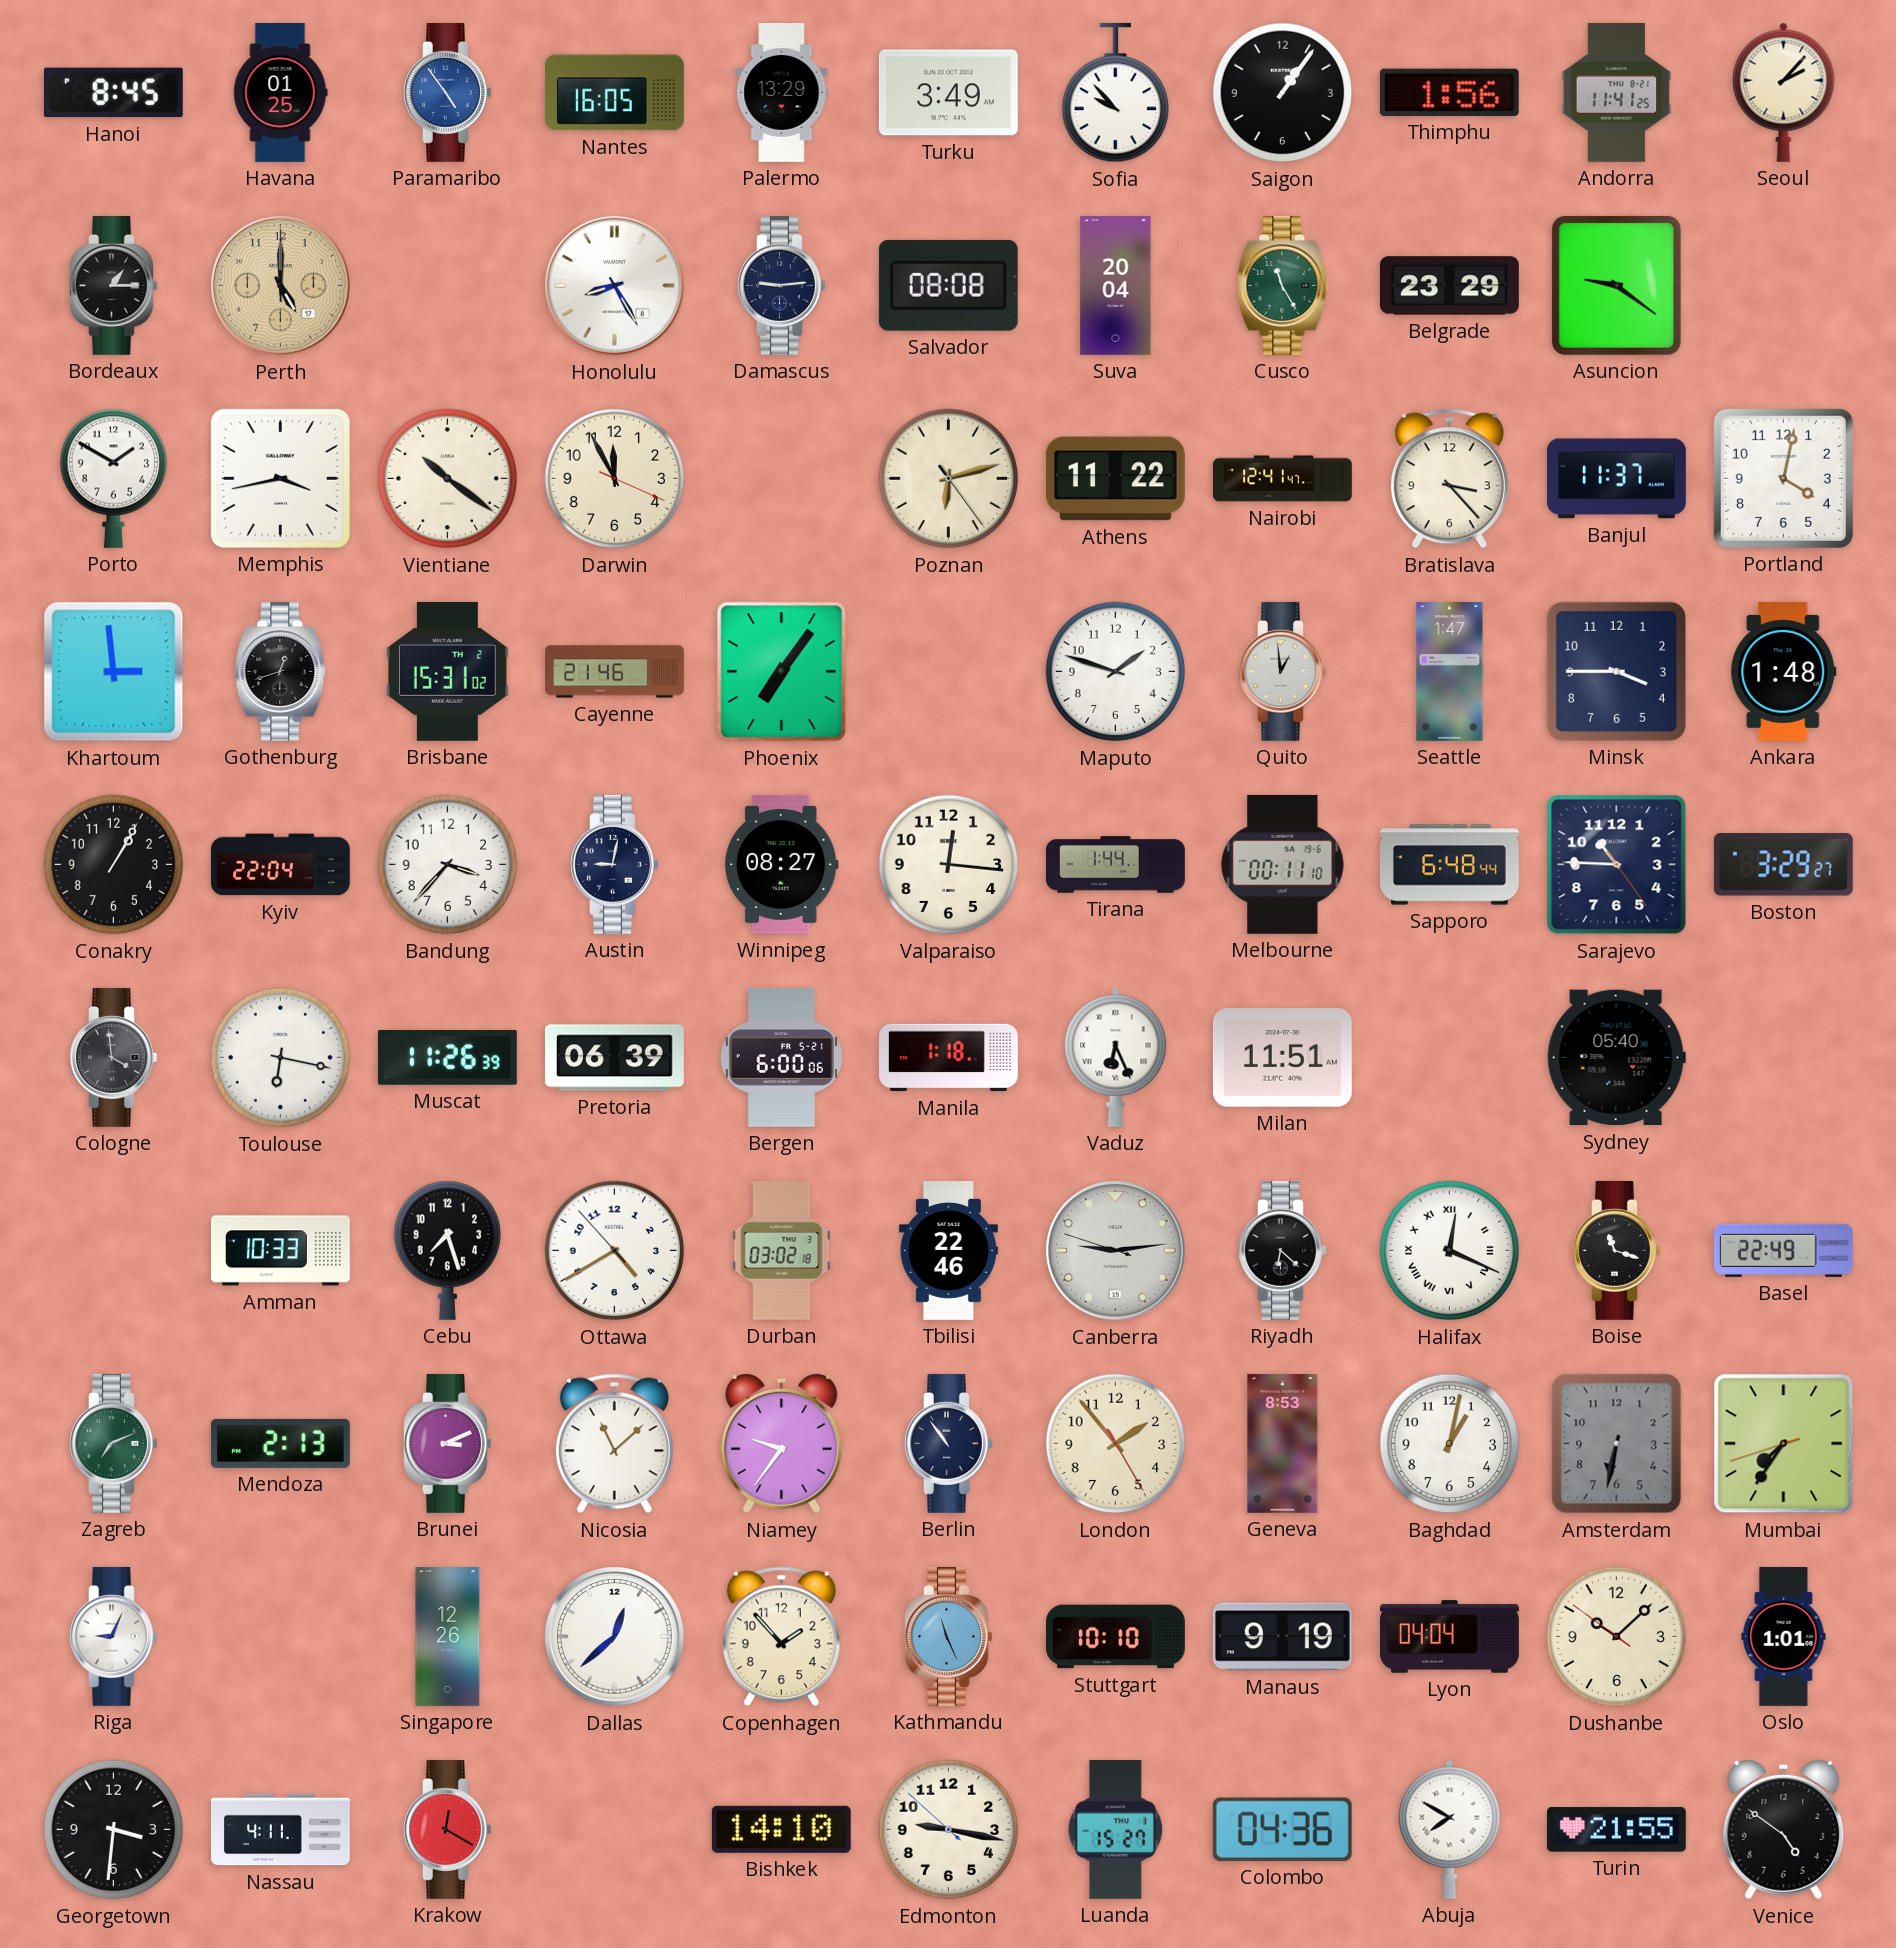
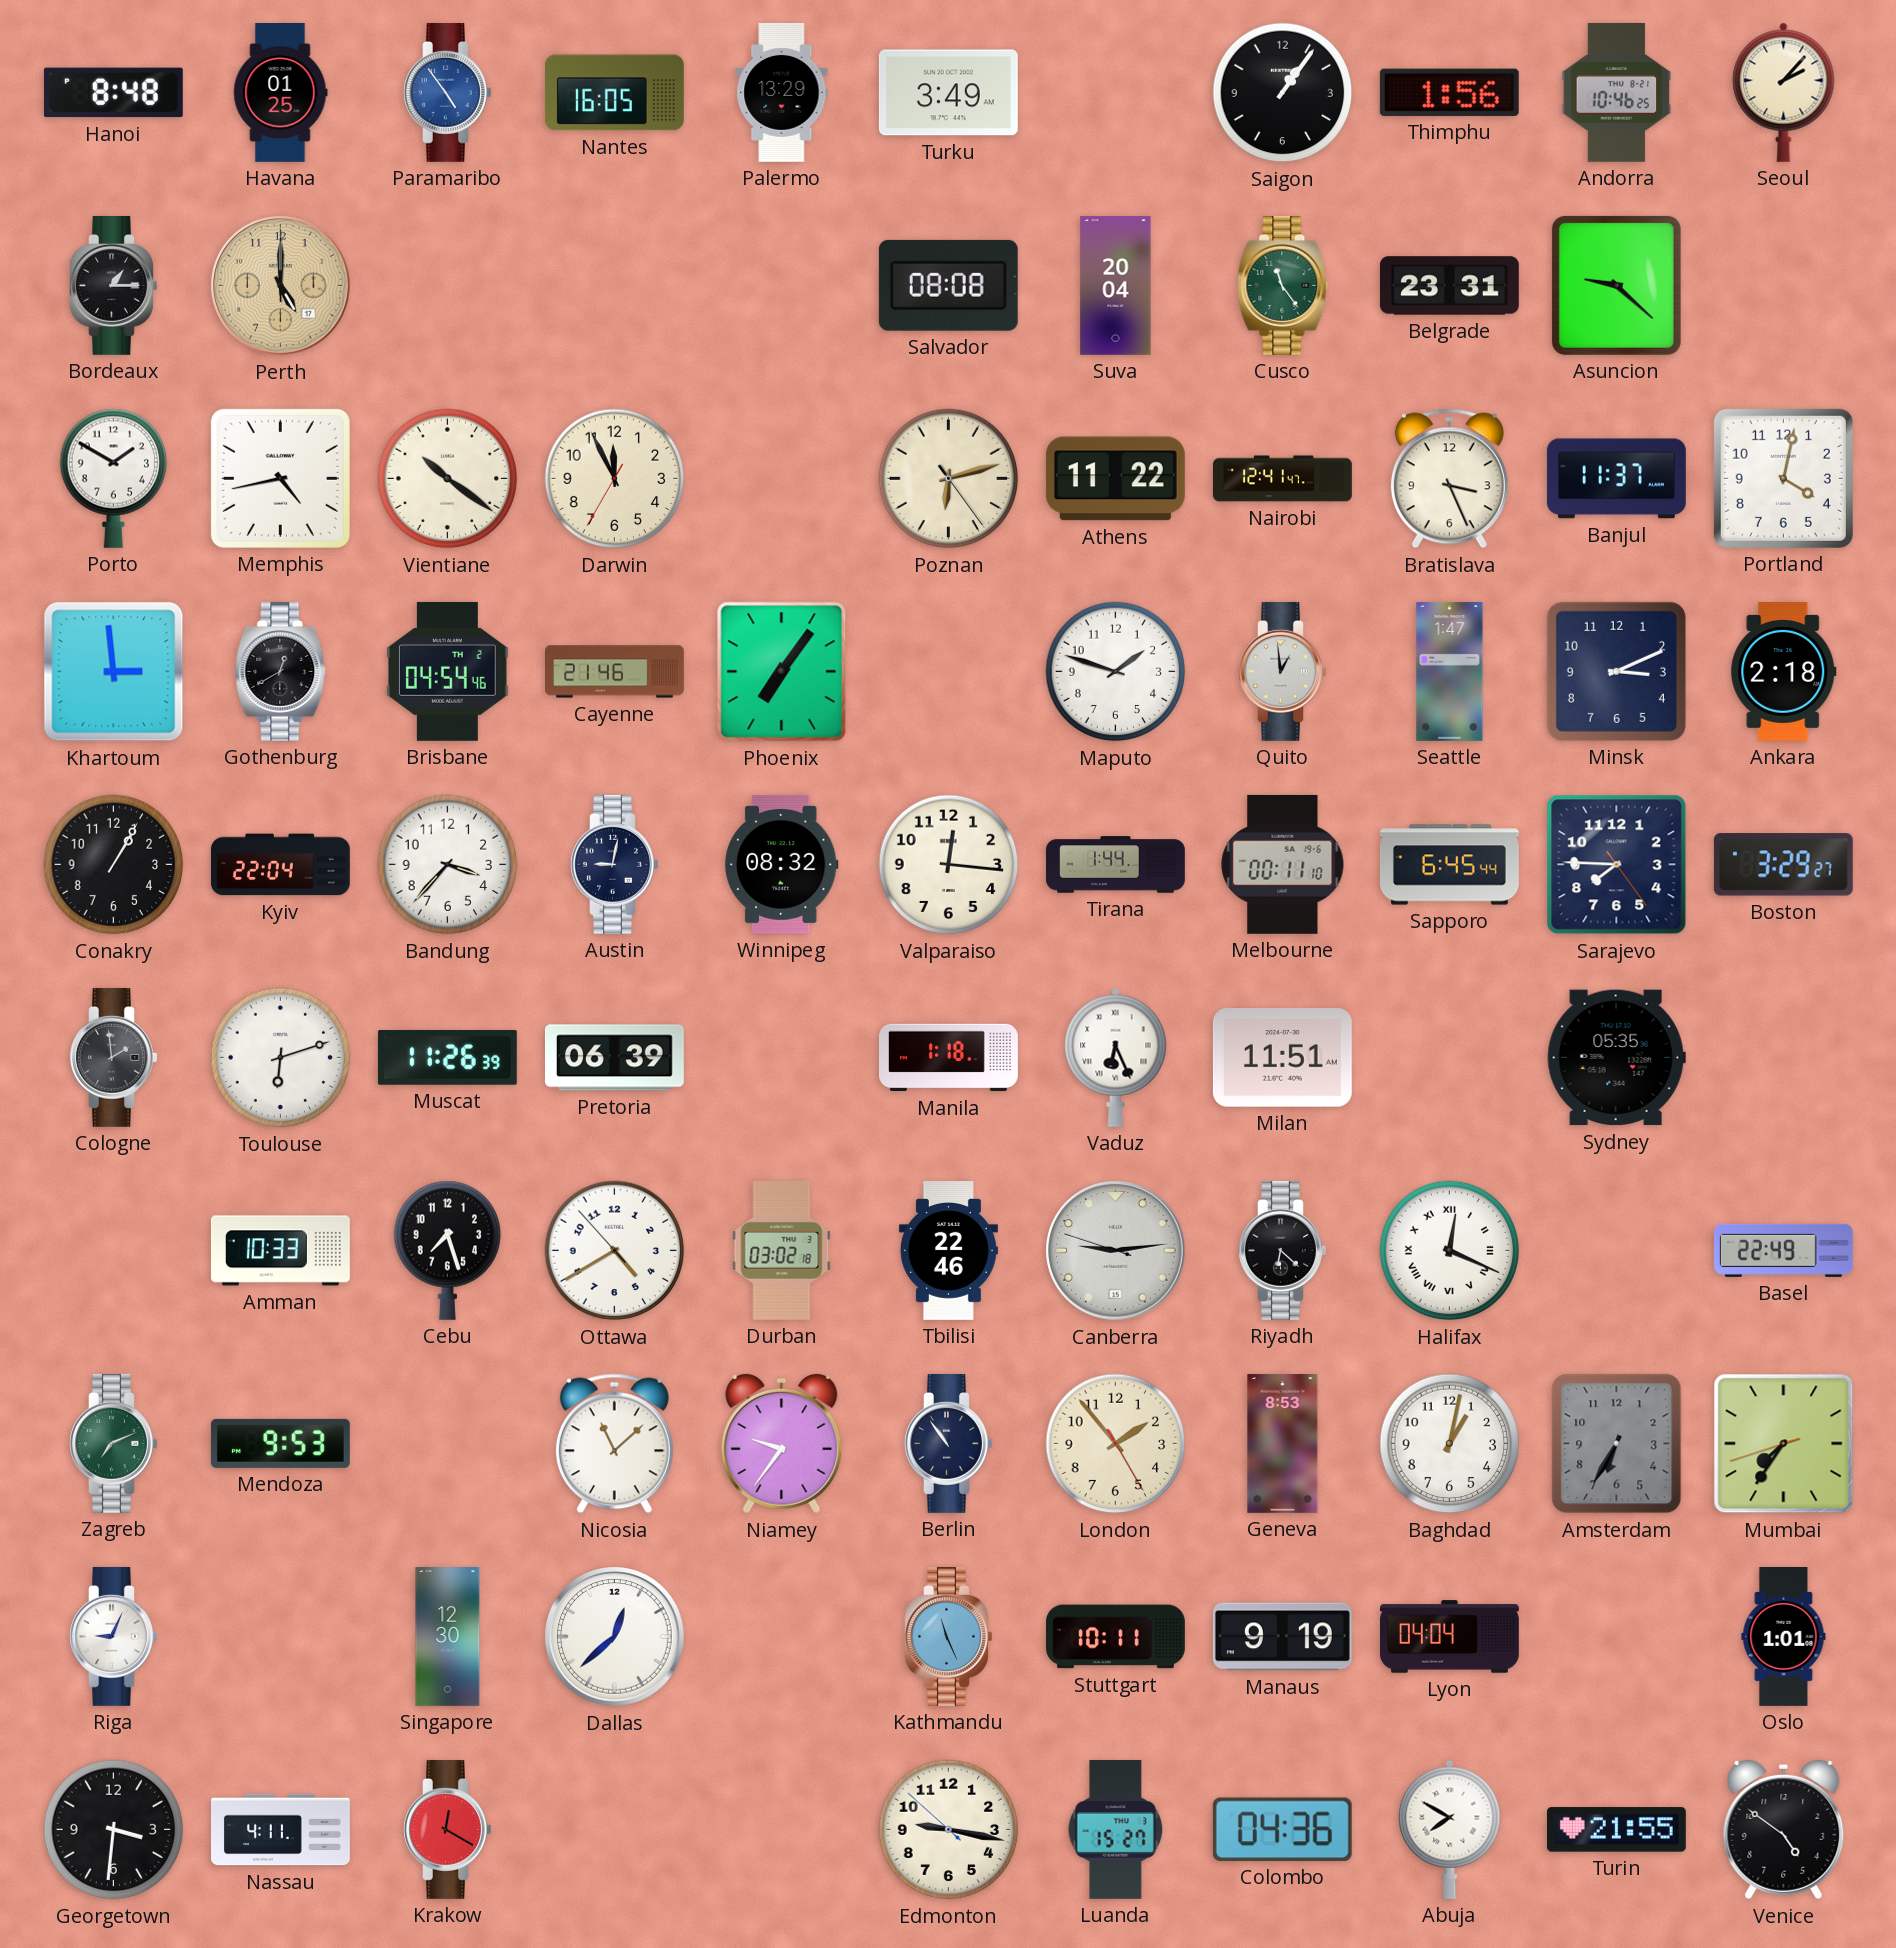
Hanoi: 8:45 -> 8:48 (113, 93)
Sofia: 9:53 -> none (1116, 93)
Andorra: 11:41 -> 10:46 (1617, 92)
Honolulu: 8:25 -> none (615, 286)
Damascus: 9:14 -> none (782, 285)
Cusco: 11:25 -> 11:24 (1283, 285)
Belgrade: 23:29 -> 23:31 (1450, 286)
Asuncion: 9:21 -> 9:22 (1616, 285)
Memphis: 3:43 -> 4:43 (280, 478)
Darwin: 11:55:19 -> 11:55:35 (615, 479)
Bratislava: 3:23 -> 3:26 (1449, 479)
Gothenburg: 12:42 -> 12:40 (281, 671)
Brisbane: 15:31 -> 04:54 (447, 671)
Minsk: 3:45 -> 3:11 (1616, 671)
Ankara: 1:48 -> 2:18 (1784, 671)
Winnipeg: 08:27 -> 08:32 (782, 864)
Sapporo: 6:48 -> 6:45 (1450, 865)
Sarajevo: 10:45 -> 7:45 (1617, 865)
Cologne: 3:59 -> 1:59 (114, 1057)
Toulouse: 6:17 -> 6:12 (281, 1058)
Bergen: 6:00 -> none (781, 1057)
Sydney: 05:40 -> 05:35 (1616, 1058)
Boise: 11:18 -> none (1617, 1250)
Mendoza: 2:13 -> 9:53 (280, 1443)
Brunei: 3:11 -> none (448, 1443)
Amsterdam: 6:32 -> 6:35 (1617, 1444)
Singapore: 12:26 -> 12:30 (448, 1637)
Copenhagen: 1:53 -> none (781, 1637)
Stuttgart: 10:10 -> 10:11 (1116, 1637)
Dushanbe: 10:07 -> none (1617, 1637)
Bishkek: 14:10 -> none (781, 1829)
